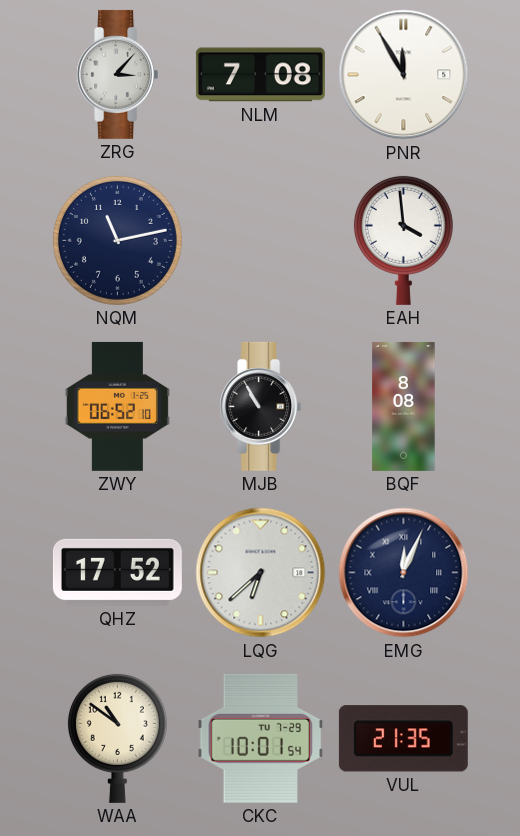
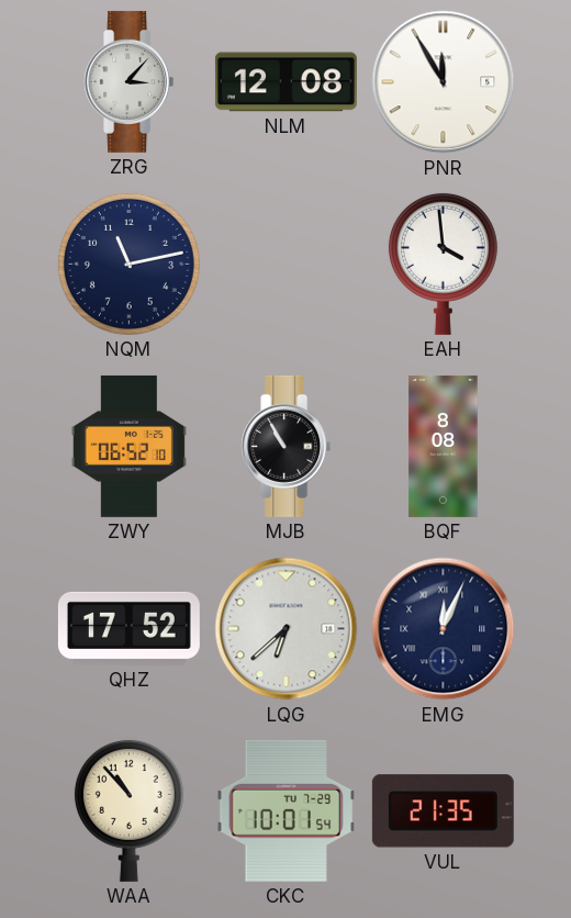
NLM: 7:08 -> 12:08 (285, 82)
WAA: 10:51 -> 10:53 (128, 810)
